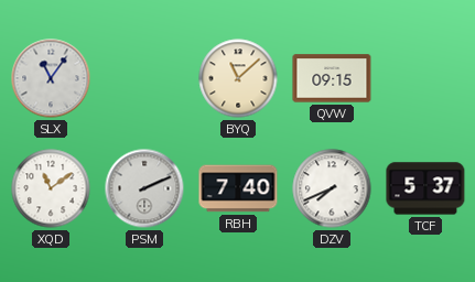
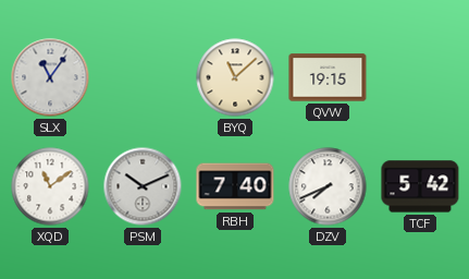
QVW: 09:15 -> 19:15 (328, 77)
PSM: 2:11 -> 10:11 (143, 186)
TCF: 5:37 -> 5:42 (420, 186)
